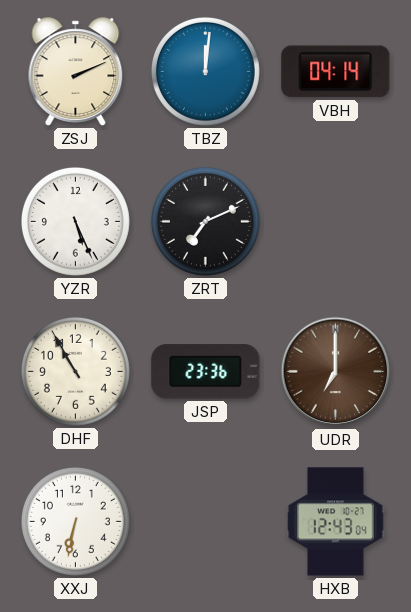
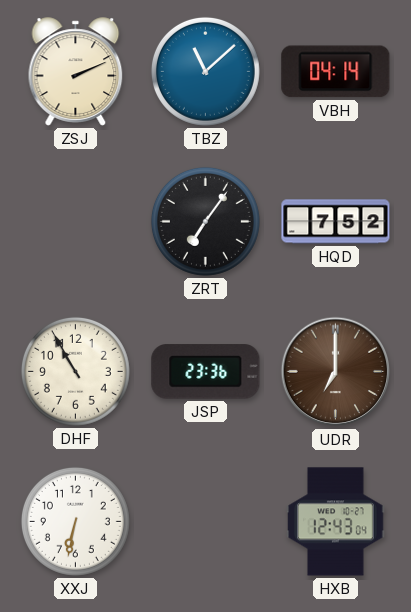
TBZ: 12:01 -> 11:08 (205, 71)
YZR: 5:26 -> none (75, 221)
ZRT: 7:11 -> 7:06 (205, 221)
HQD: none -> 7:52 (336, 222)
